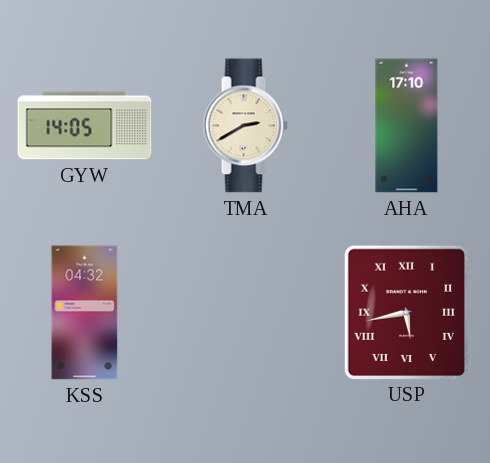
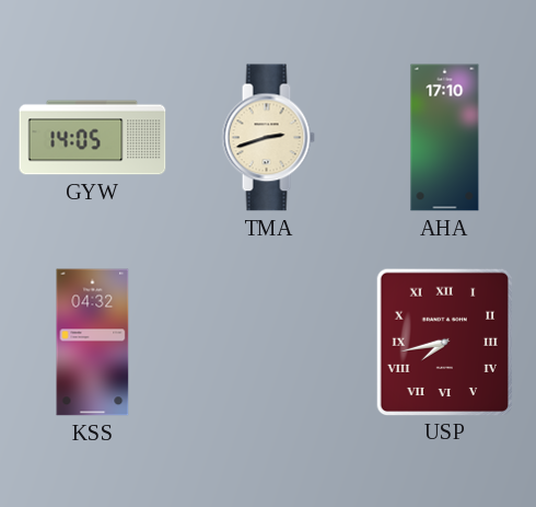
TMA: 2:40 -> 2:42 (268, 138)
USP: 5:43 -> 7:43 (444, 342)
